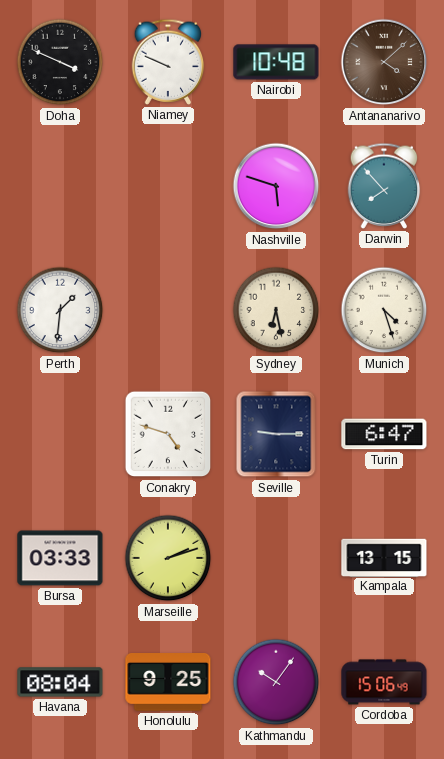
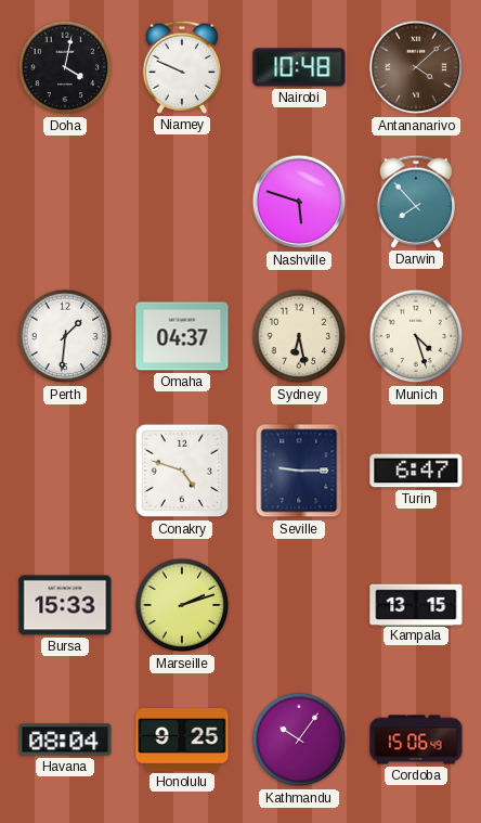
Doha: 3:49 -> 4:02 (65, 67)
Omaha: none -> 04:37 (182, 336)
Bursa: 03:33 -> 15:33 (65, 605)
